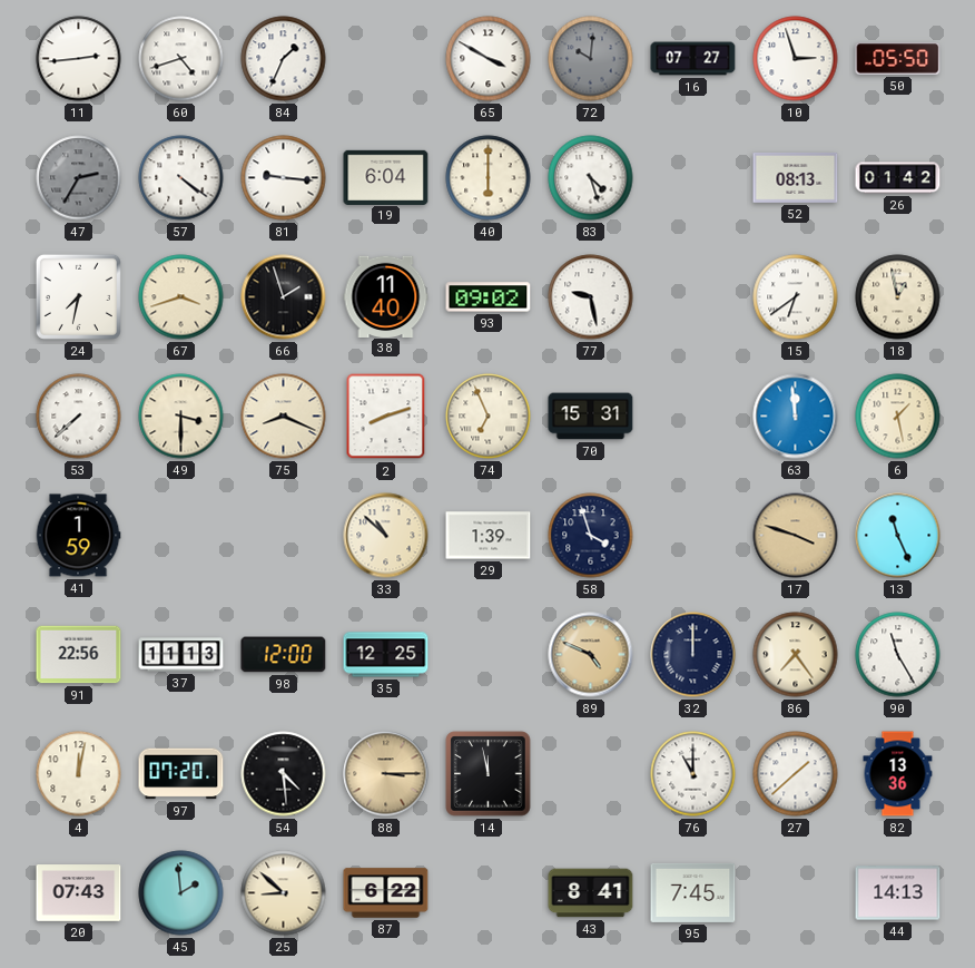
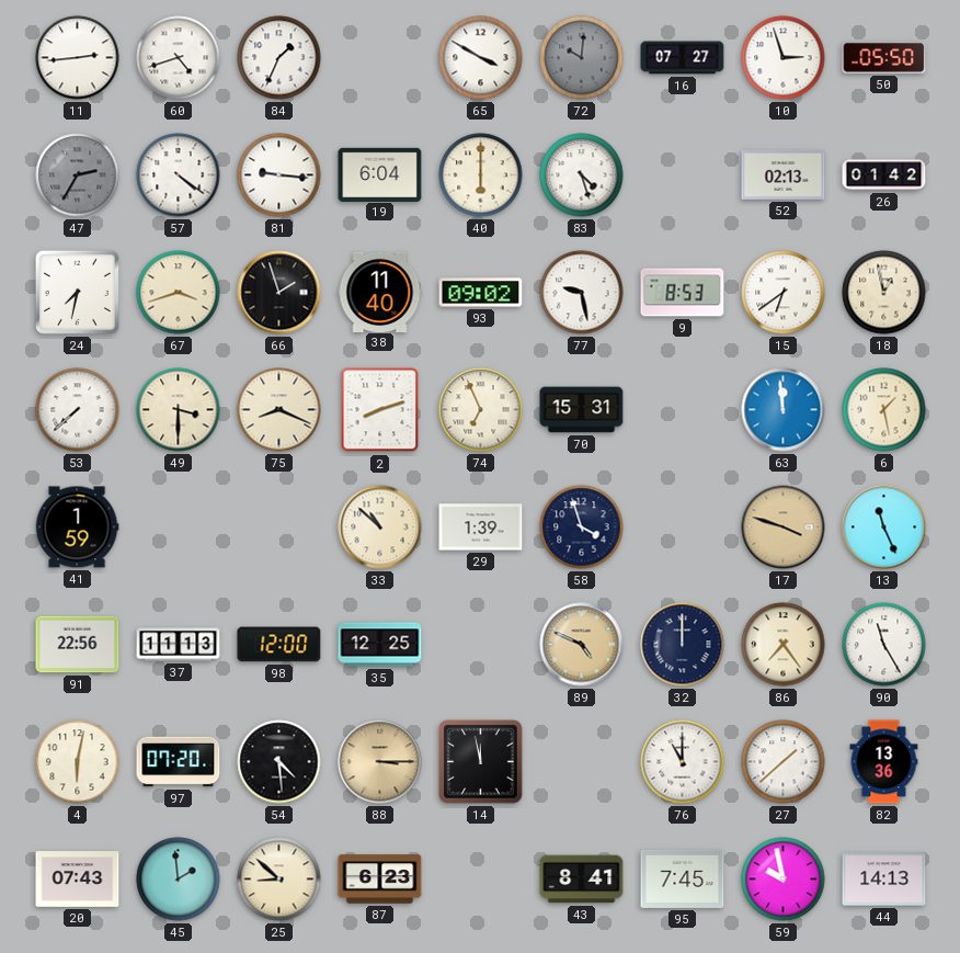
52: 08:13 -> 02:13 (784, 174)
9: none -> 8:53 (683, 293)
4: 12:02 -> 6:02 (78, 762)
87: 6:22 -> 6:23 (380, 880)
59: none -> 9:58 (784, 880)
